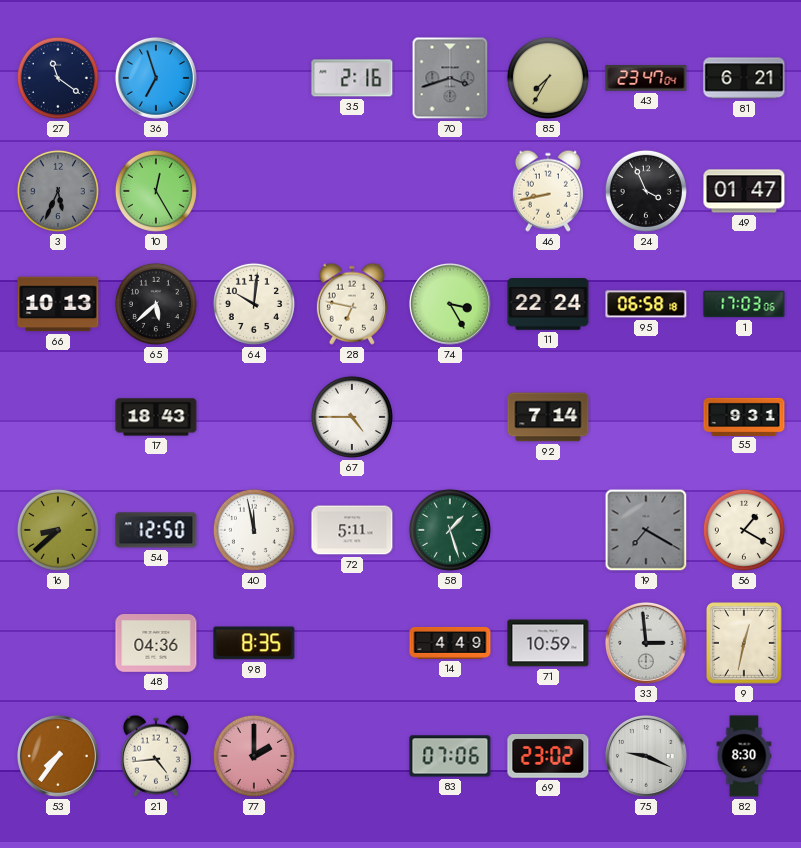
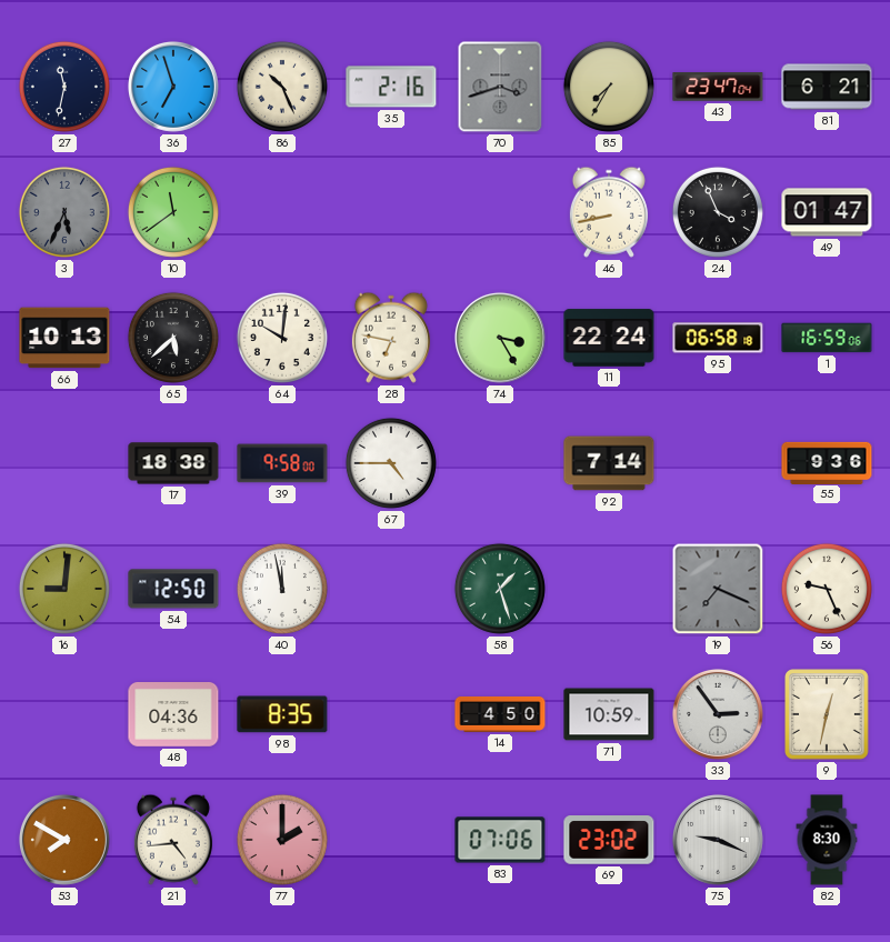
27: 11:21 -> 11:32 (64, 87)
86: none -> 10:26 (282, 87)
10: 12:25 -> 11:39 (173, 212)
1: 17:03 -> 16:59 (827, 338)
17: 18:43 -> 18:38 (173, 463)
39: none -> 9:58 (282, 463)
55: 9:31 -> 9:36 (827, 462)
16: 8:38 -> 9:01 (64, 589)
72: 5:11 -> none (352, 530)
19: 7:20 -> 7:19 (718, 589)
56: 1:20 -> 9:26 (827, 589)
14: 4:49 -> 4:50 (500, 714)
33: 2:59 -> 2:54 (718, 714)
53: 7:36 -> 7:50 (64, 840)
